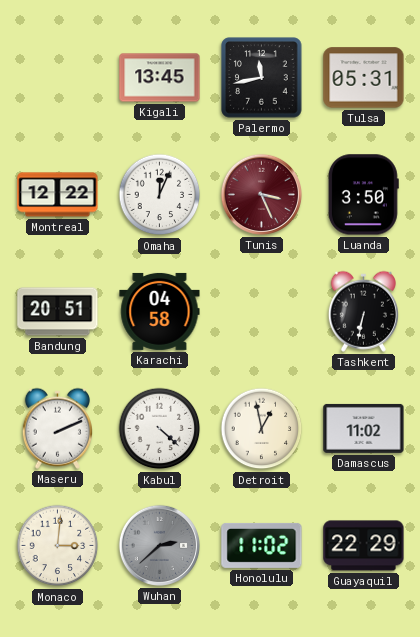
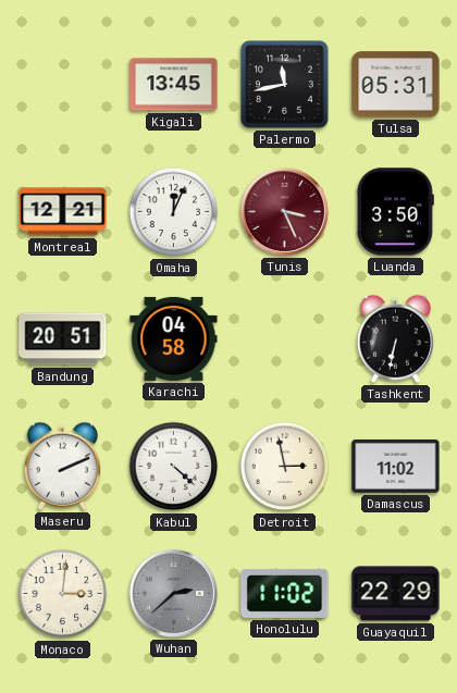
Montreal: 12:22 -> 12:21 (63, 212)
Detroit: 12:58 -> 2:58 (285, 467)
